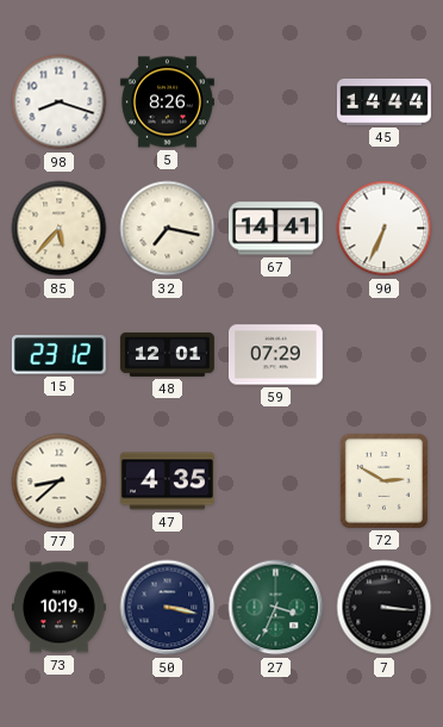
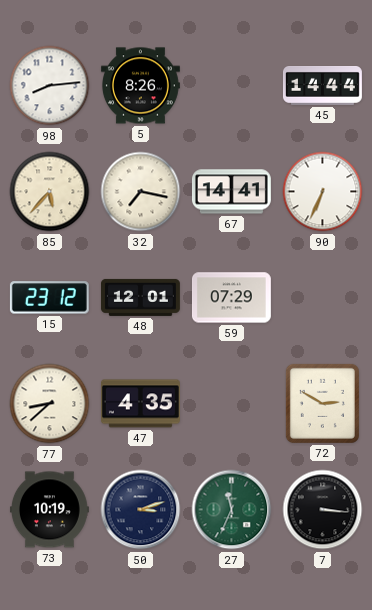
98: 8:18 -> 8:14 (50, 86)
50: 3:17 -> 3:12 (141, 510)
27: 3:34 -> 11:34 (232, 510)
